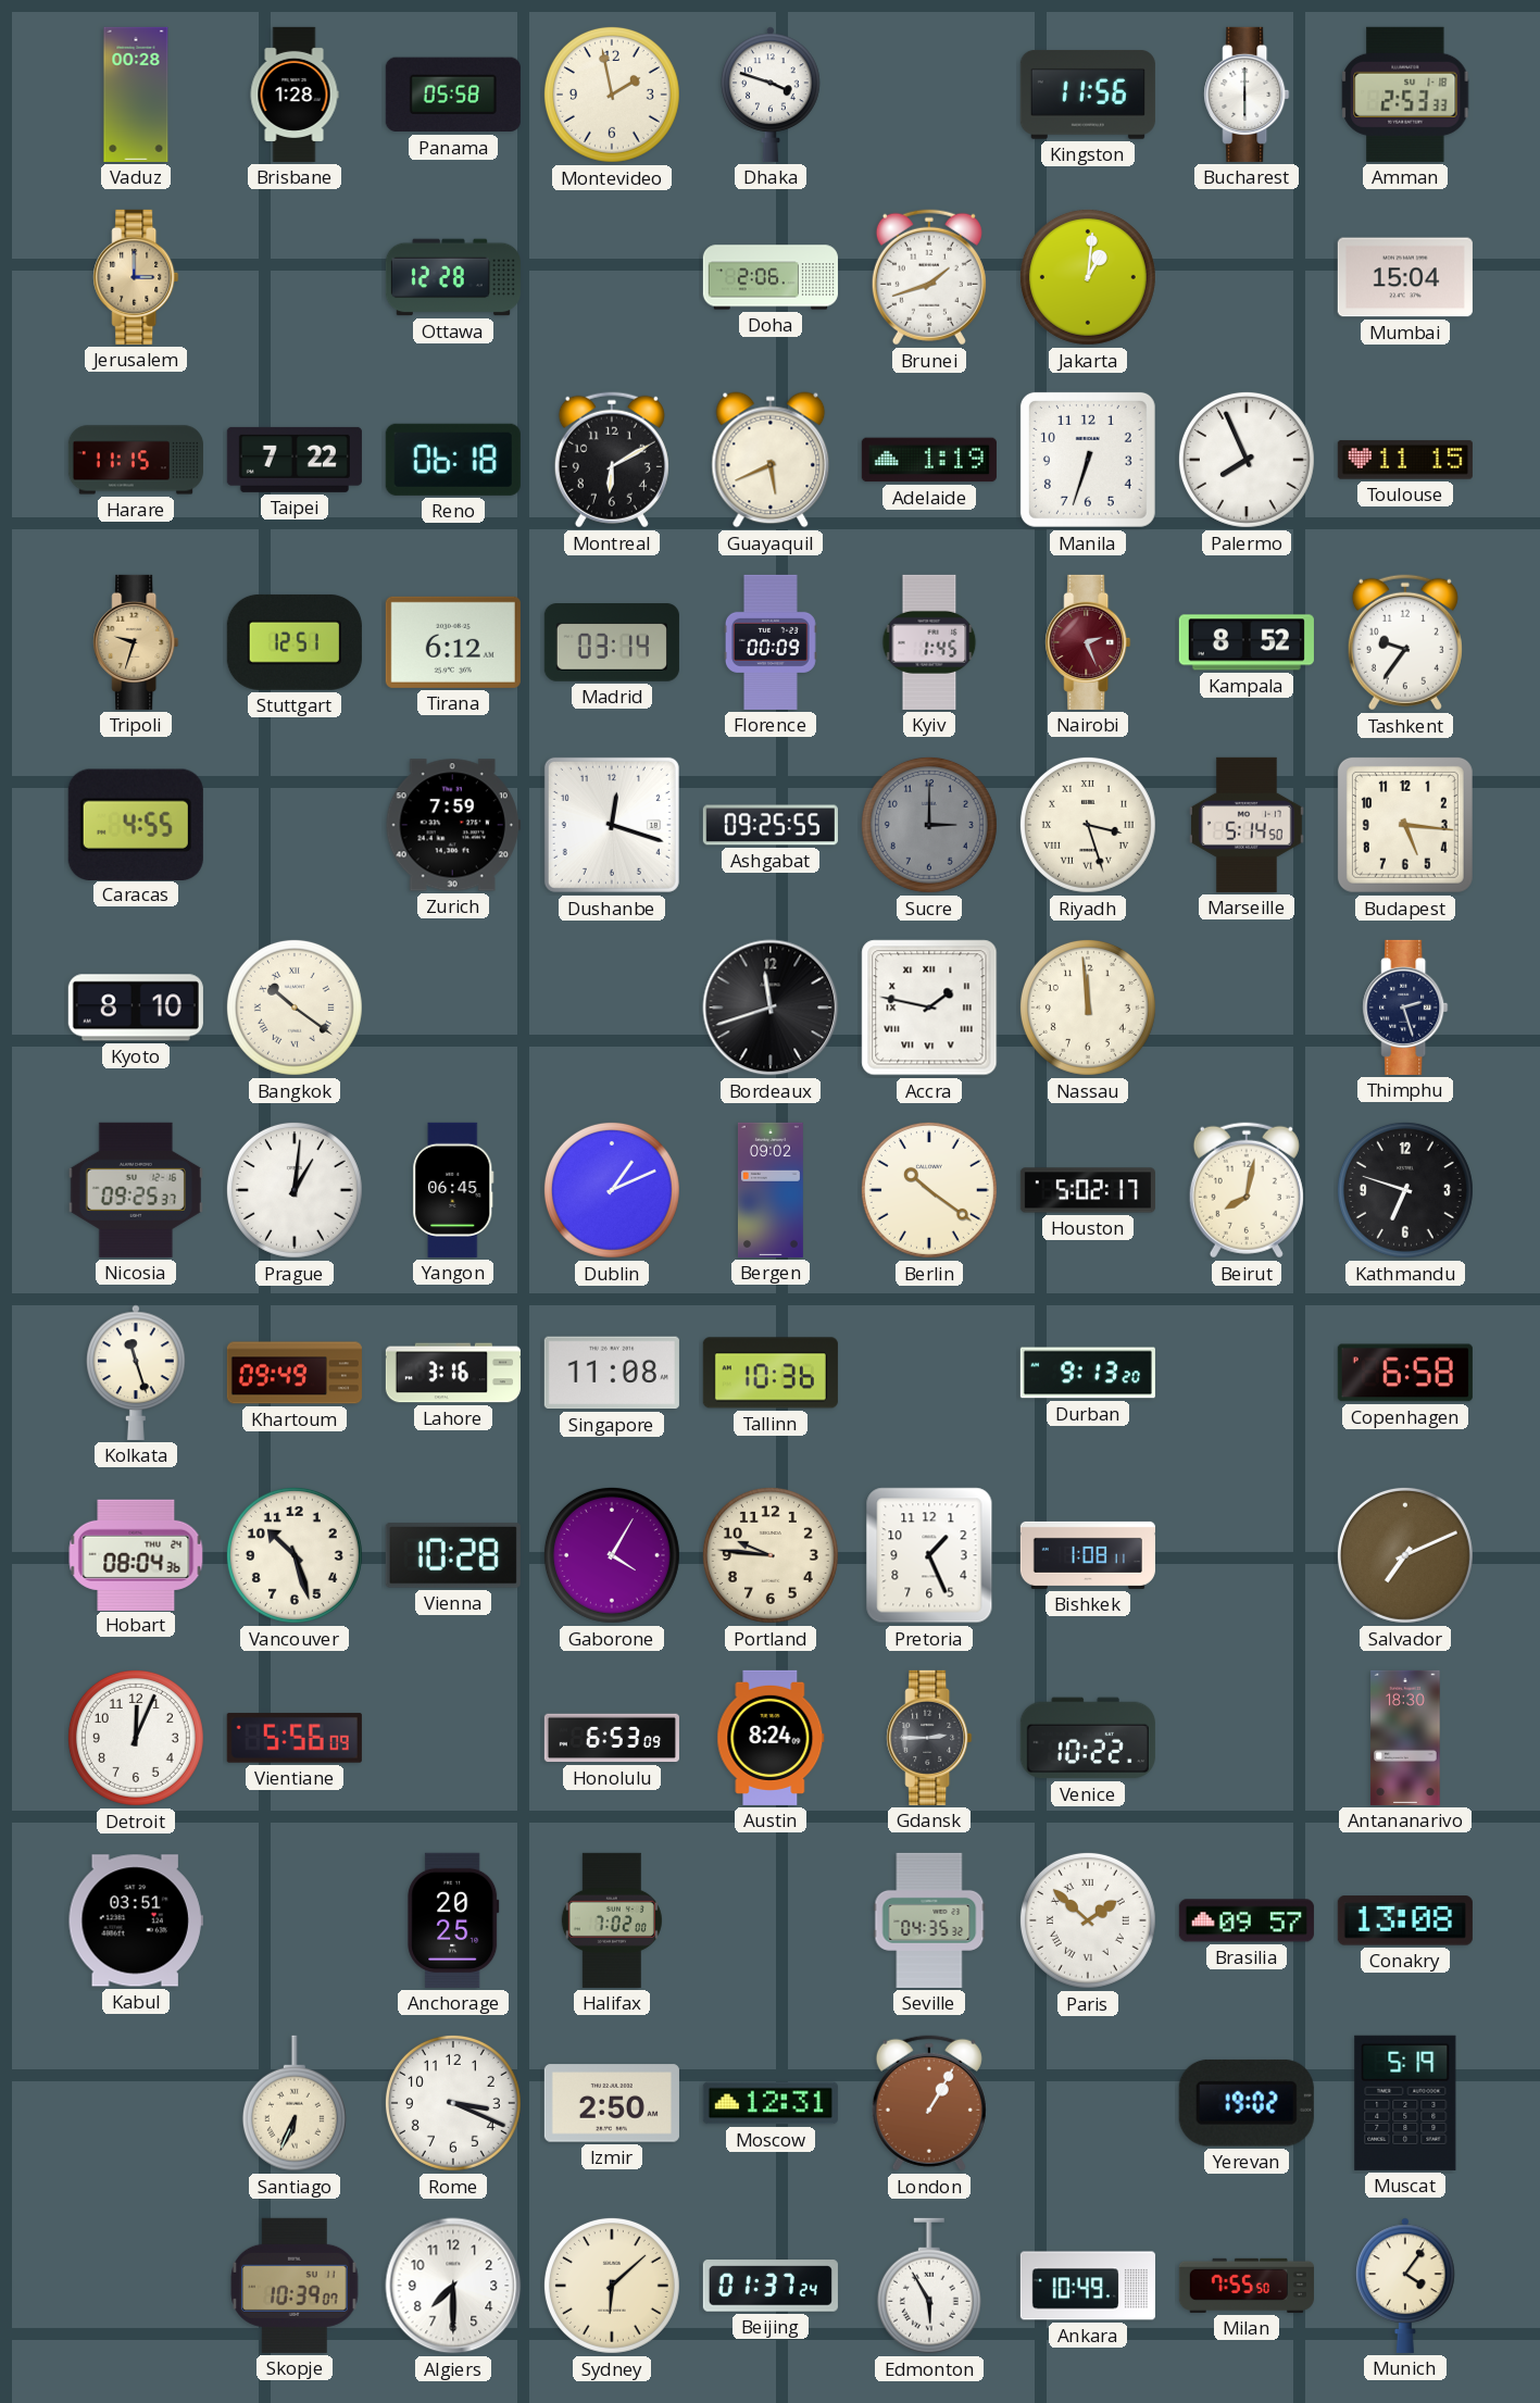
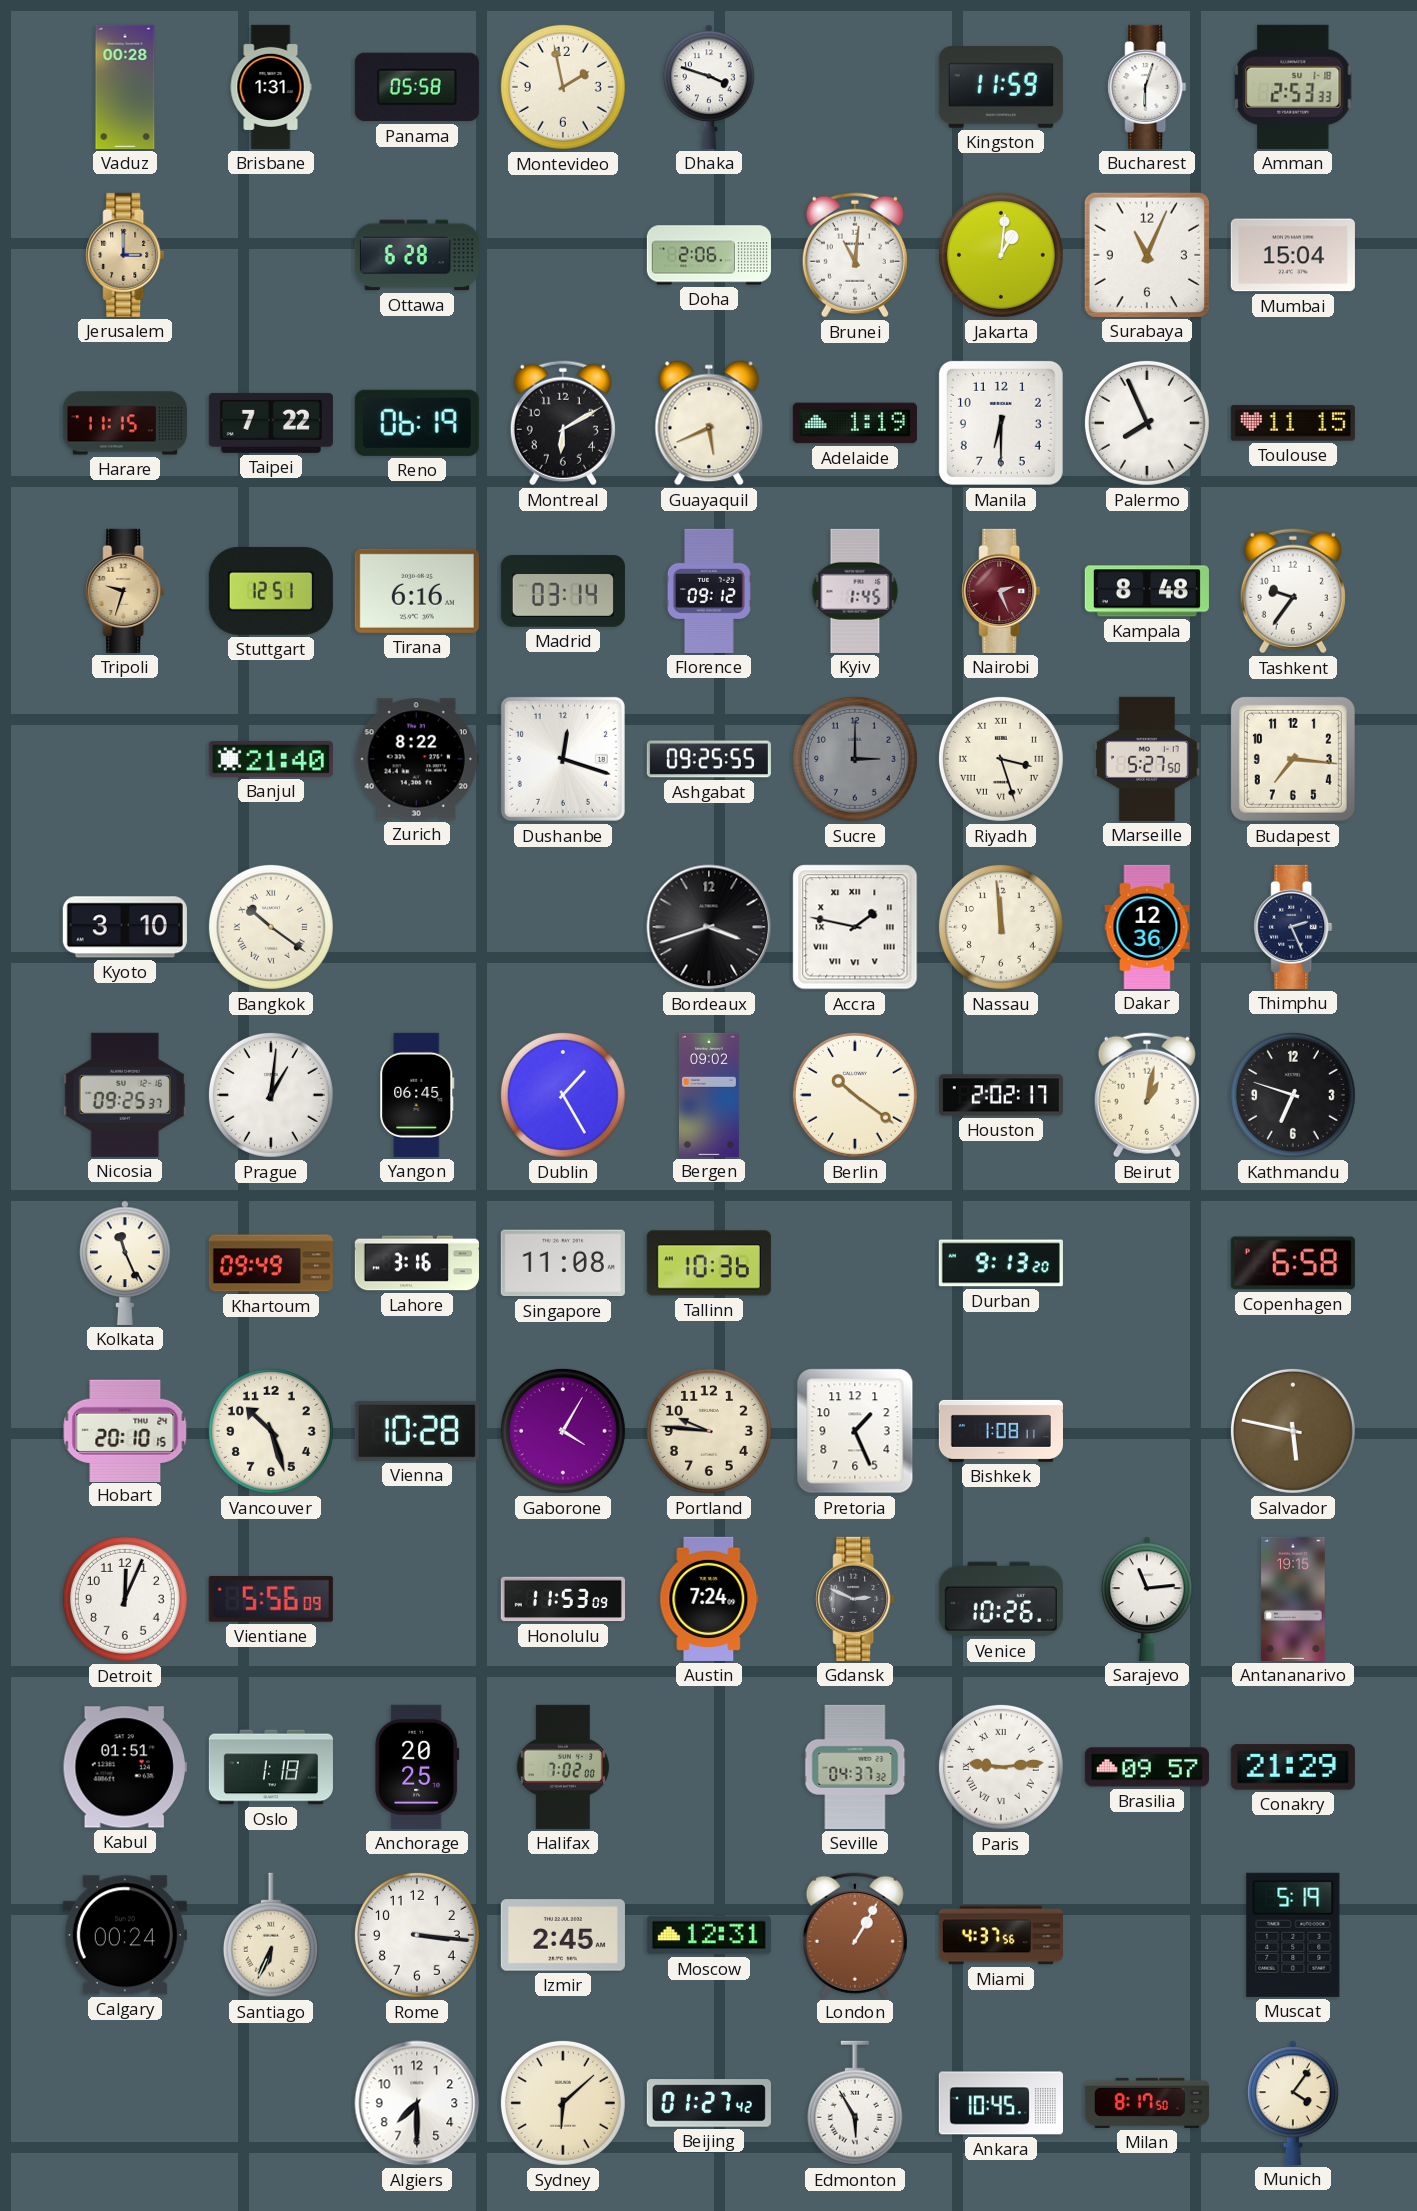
Brisbane: 1:28 -> 1:31 (271, 87)
Kingston: 11:56 -> 11:59 (1001, 88)
Bucharest: 6:00 -> 6:03 (1147, 87)
Ottawa: 12:28 -> 6:28 (417, 255)
Brunei: 1:42 -> 11:01 (855, 255)
Surabaya: none -> 11:04 (1147, 255)
Reno: 06:18 -> 06:19 (417, 423)
Manila: 6:33 -> 6:30 (1001, 423)
Tirana: 6:12 -> 6:16 (417, 591)
Florence: 00:09 -> 09:12 (709, 591)
Kampala: 8:52 -> 8:48 (1147, 591)
Caracas: 4:55 -> none (136, 824)
Banjul: none -> 21:40 (271, 759)
Zurich: 7:59 -> 8:22 (417, 759)
Marseille: 5:14 -> 5:27 (1148, 759)
Budapest: 5:16 -> 7:16 (1293, 759)
Kyoto: 8:10 -> 3:10 (125, 927)
Bordeaux: 11:42 -> 3:42 (709, 927)
Dakar: none -> 12:36 (1147, 927)
Thimphu: 2:27 -> 2:26 (1293, 927)
Dublin: 1:11 -> 1:25 (563, 1095)
Houston: 5:02 -> 2:02 (1001, 1095)
Beirut: 8:02 -> 1:02 (1147, 1095)
Kolkata: 11:27 -> 11:26 (125, 1263)
Hobart: 08:04 -> 20:10 (125, 1430)
Salvador: 7:11 -> 5:47 (1293, 1431)
Honolulu: 6:53 -> 11:53 (563, 1599)
Austin: 8:24 -> 7:24 (709, 1599)
Gdansk: 2:45 -> 2:49 (855, 1599)
Venice: 10:22 -> 10:26 (1001, 1599)
Sarajevo: none -> 11:14 (1147, 1599)
Antananarivo: 18:30 -> 19:15 (1293, 1599)
Kabul: 03:51 -> 01:51 (125, 1767)
Oslo: none -> 1:18 (271, 1767)
Seville: 04:35 -> 04:37 (855, 1767)
Paris: 1:52 -> 9:14 (1001, 1767)
Conakry: 13:08 -> 21:29 (1293, 1767)
Calgary: none -> 00:24 (125, 1935)
Rome: 3:19 -> 3:16 (417, 1935)
Izmir: 2:50 -> 2:45 (563, 1935)
Miami: none -> 4:37 (1001, 1935)
Yerevan: 19:02 -> none (1247, 2103)
Skopje: 10:39 -> none (295, 2286)
Beijing: 01:37 -> 01:27 (709, 2103)
Ankara: 10:49 -> 10:45 (1001, 2103)
Milan: 7:55 -> 8:17 (1147, 2103)
